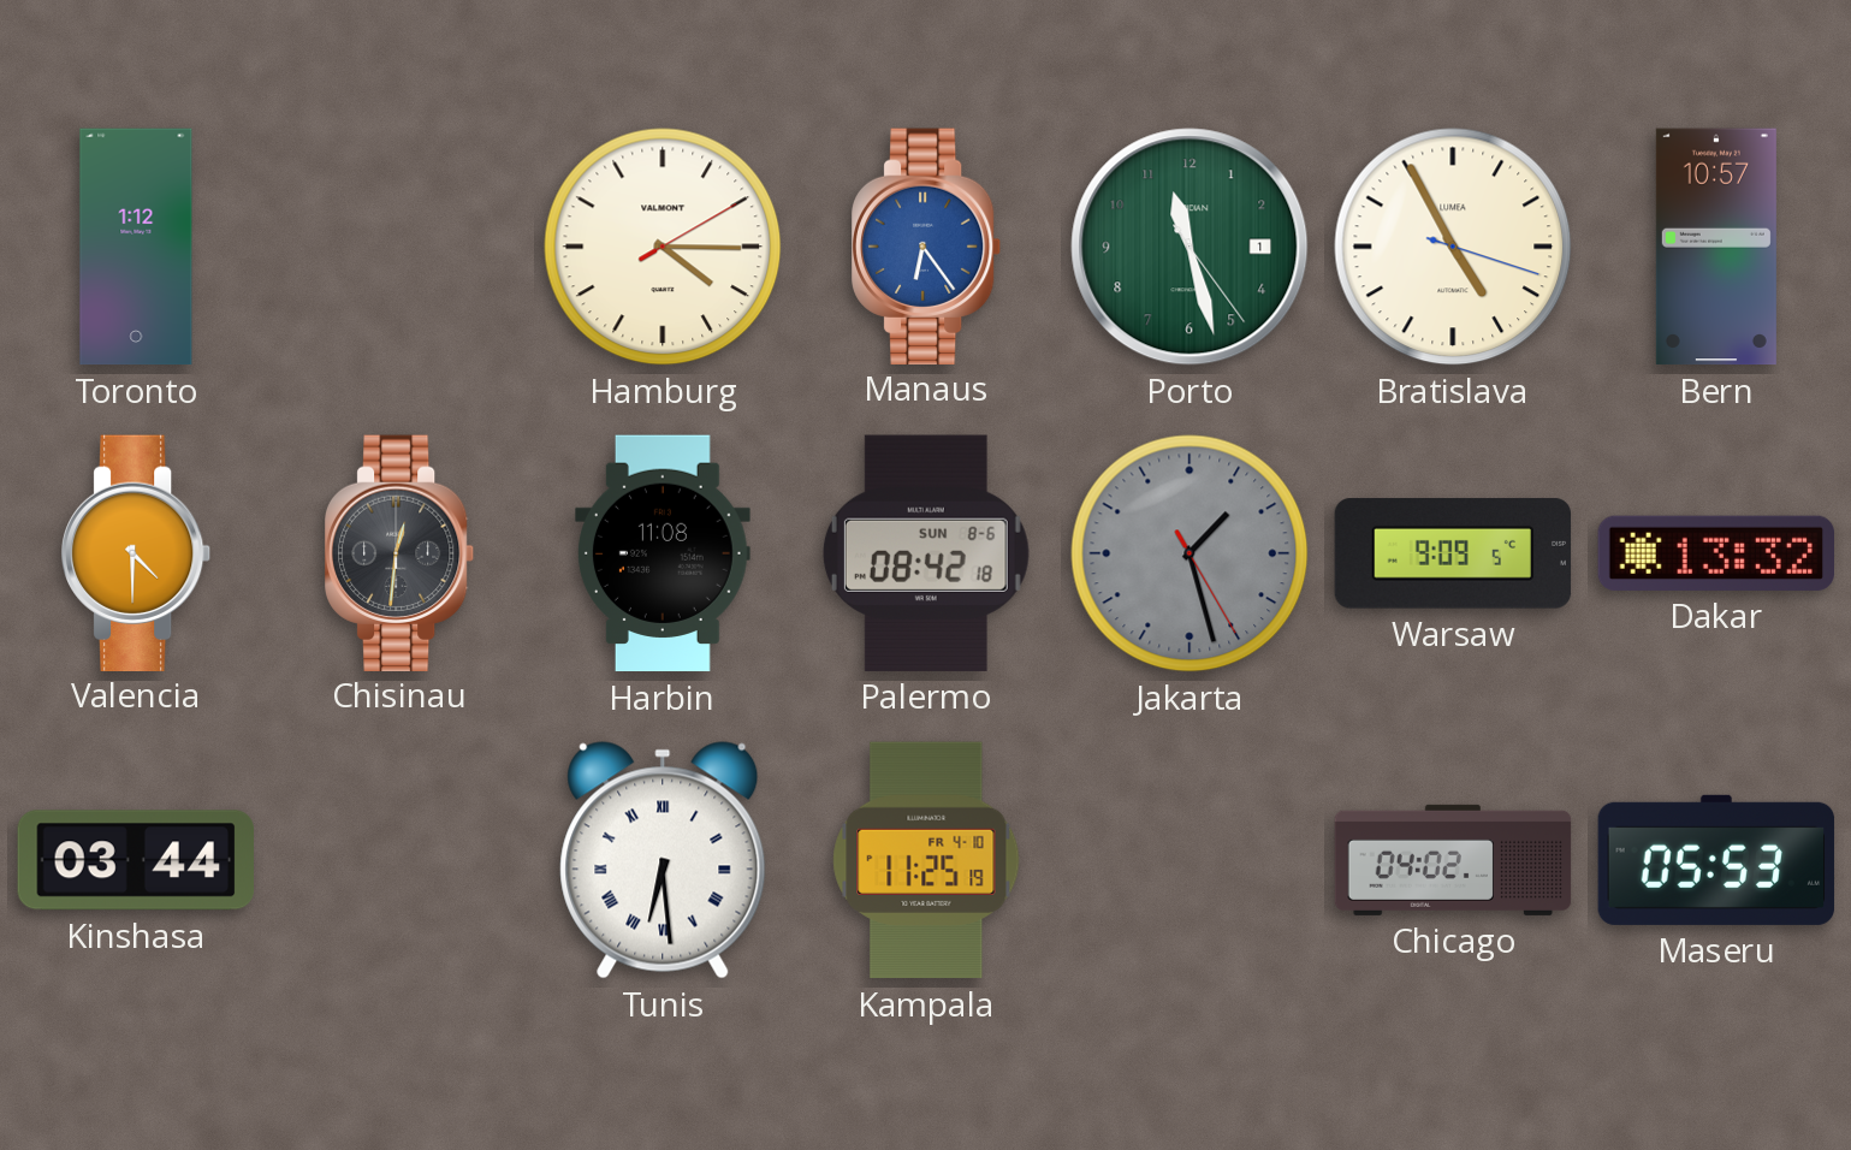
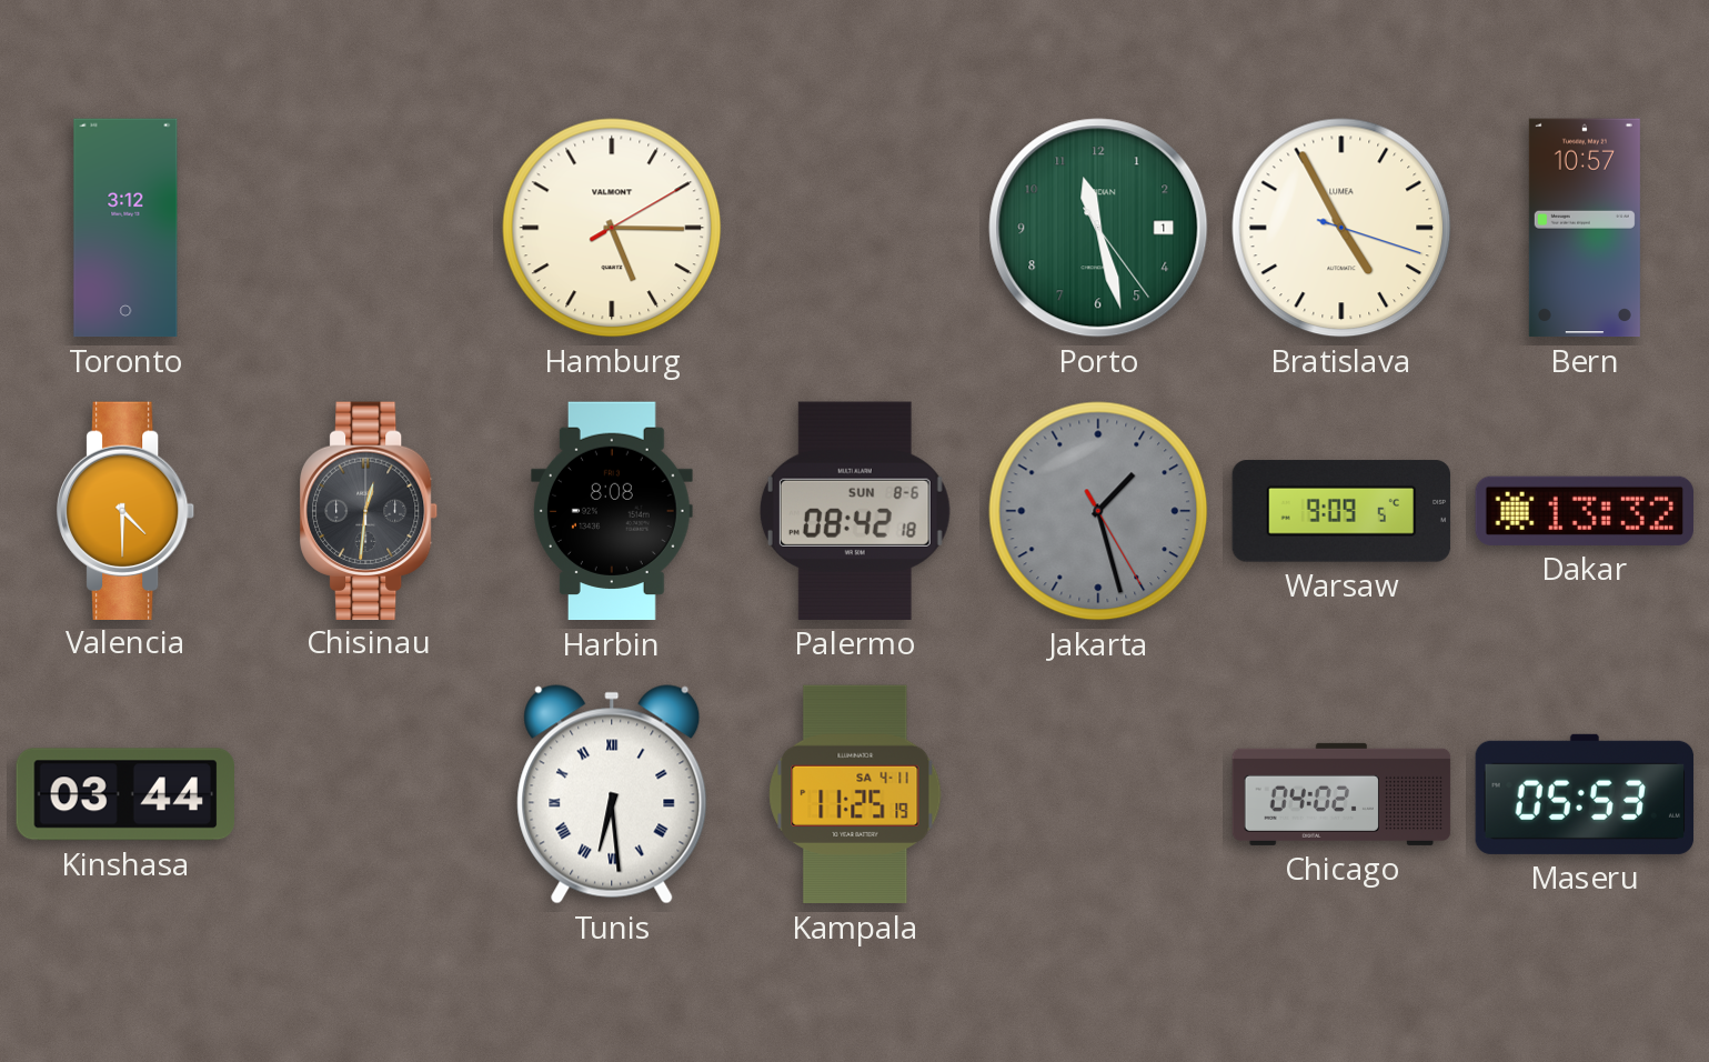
Toronto: 1:12 -> 3:12 (125, 228)
Hamburg: 4:15 -> 5:15 (612, 228)
Manaus: 6:24 -> none (927, 245)
Harbin: 11:08 -> 8:08 (612, 511)
Kampala date: FR 4-10 -> SA 4-11 (855, 794)
